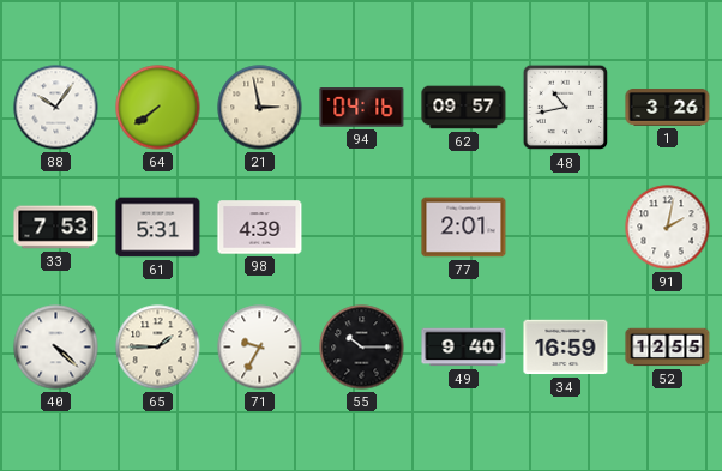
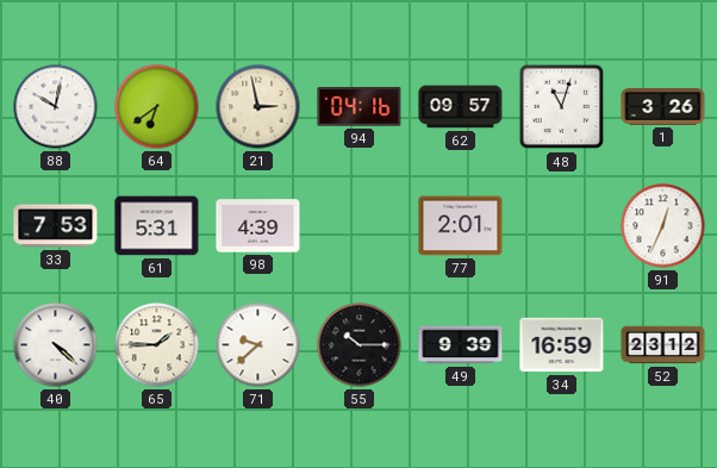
88: 10:06 -> 10:02 (56, 107)
64: 7:39 -> 6:39 (157, 107)
48: 10:43 -> 11:03 (562, 107)
91: 2:02 -> 12:34 (663, 226)
71: 9:35 -> 9:38 (258, 345)
49: 9:40 -> 9:39 (461, 345)
52: 12:55 -> 23:12 (663, 345)
